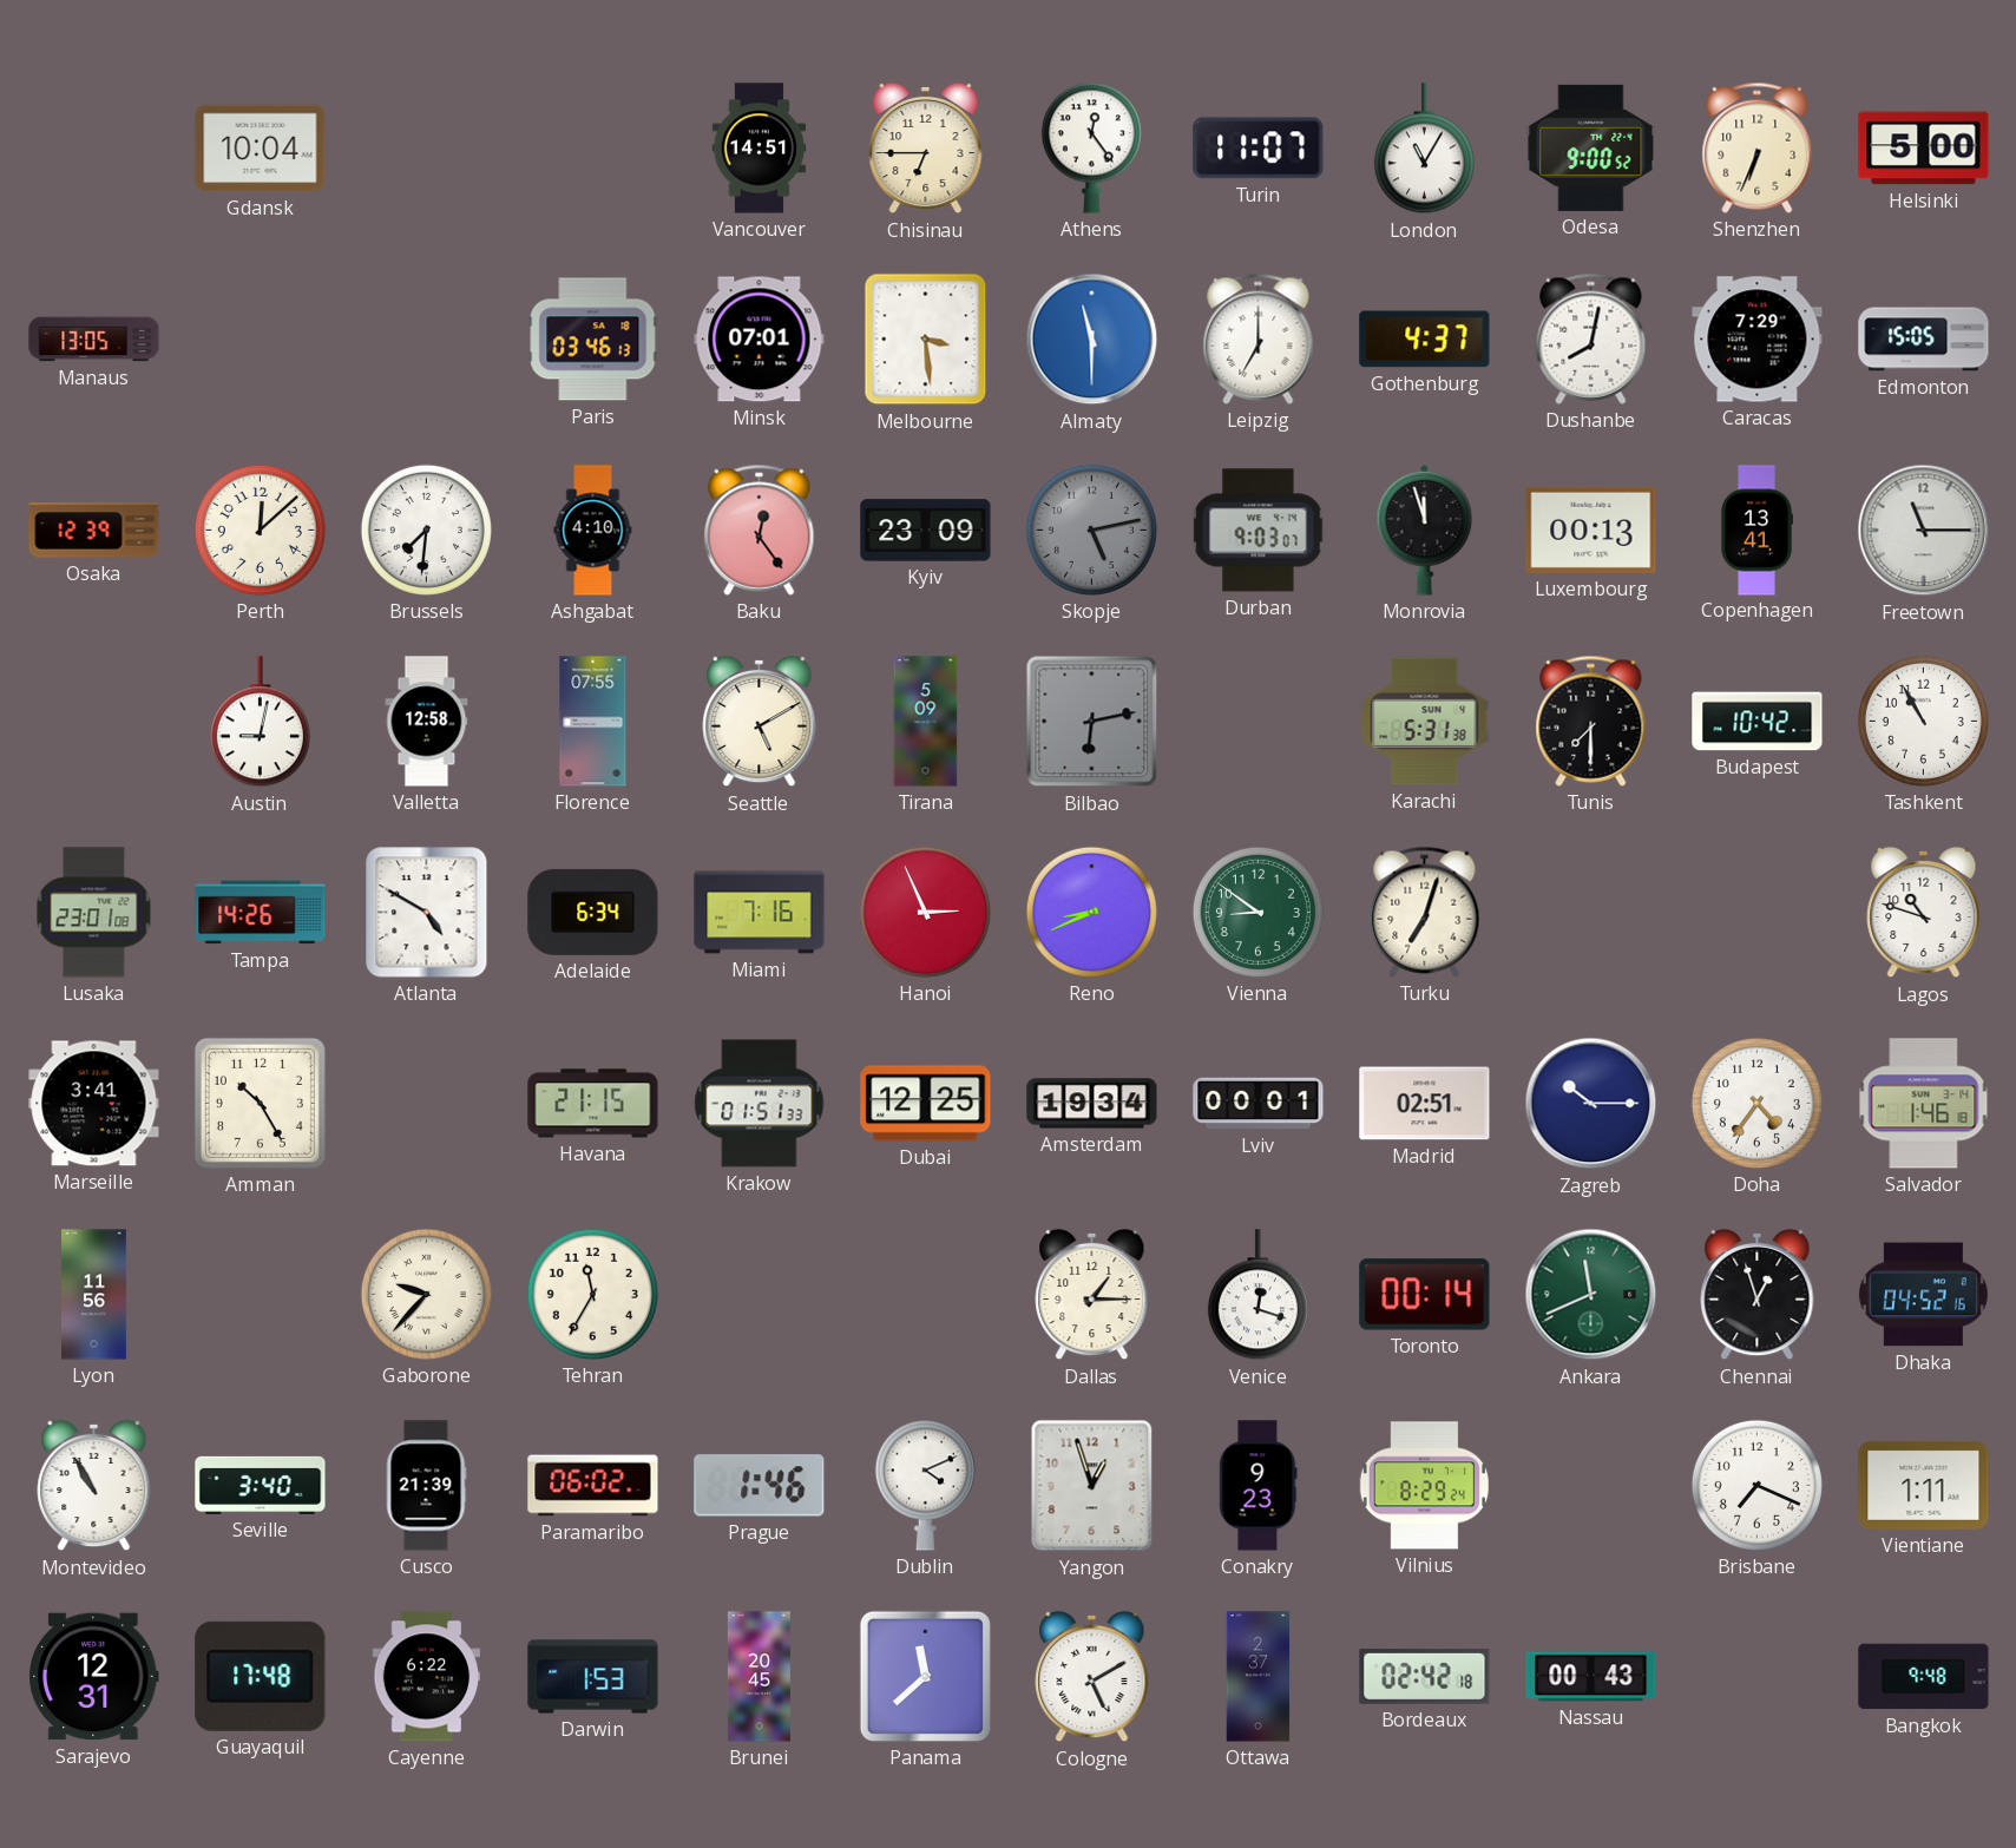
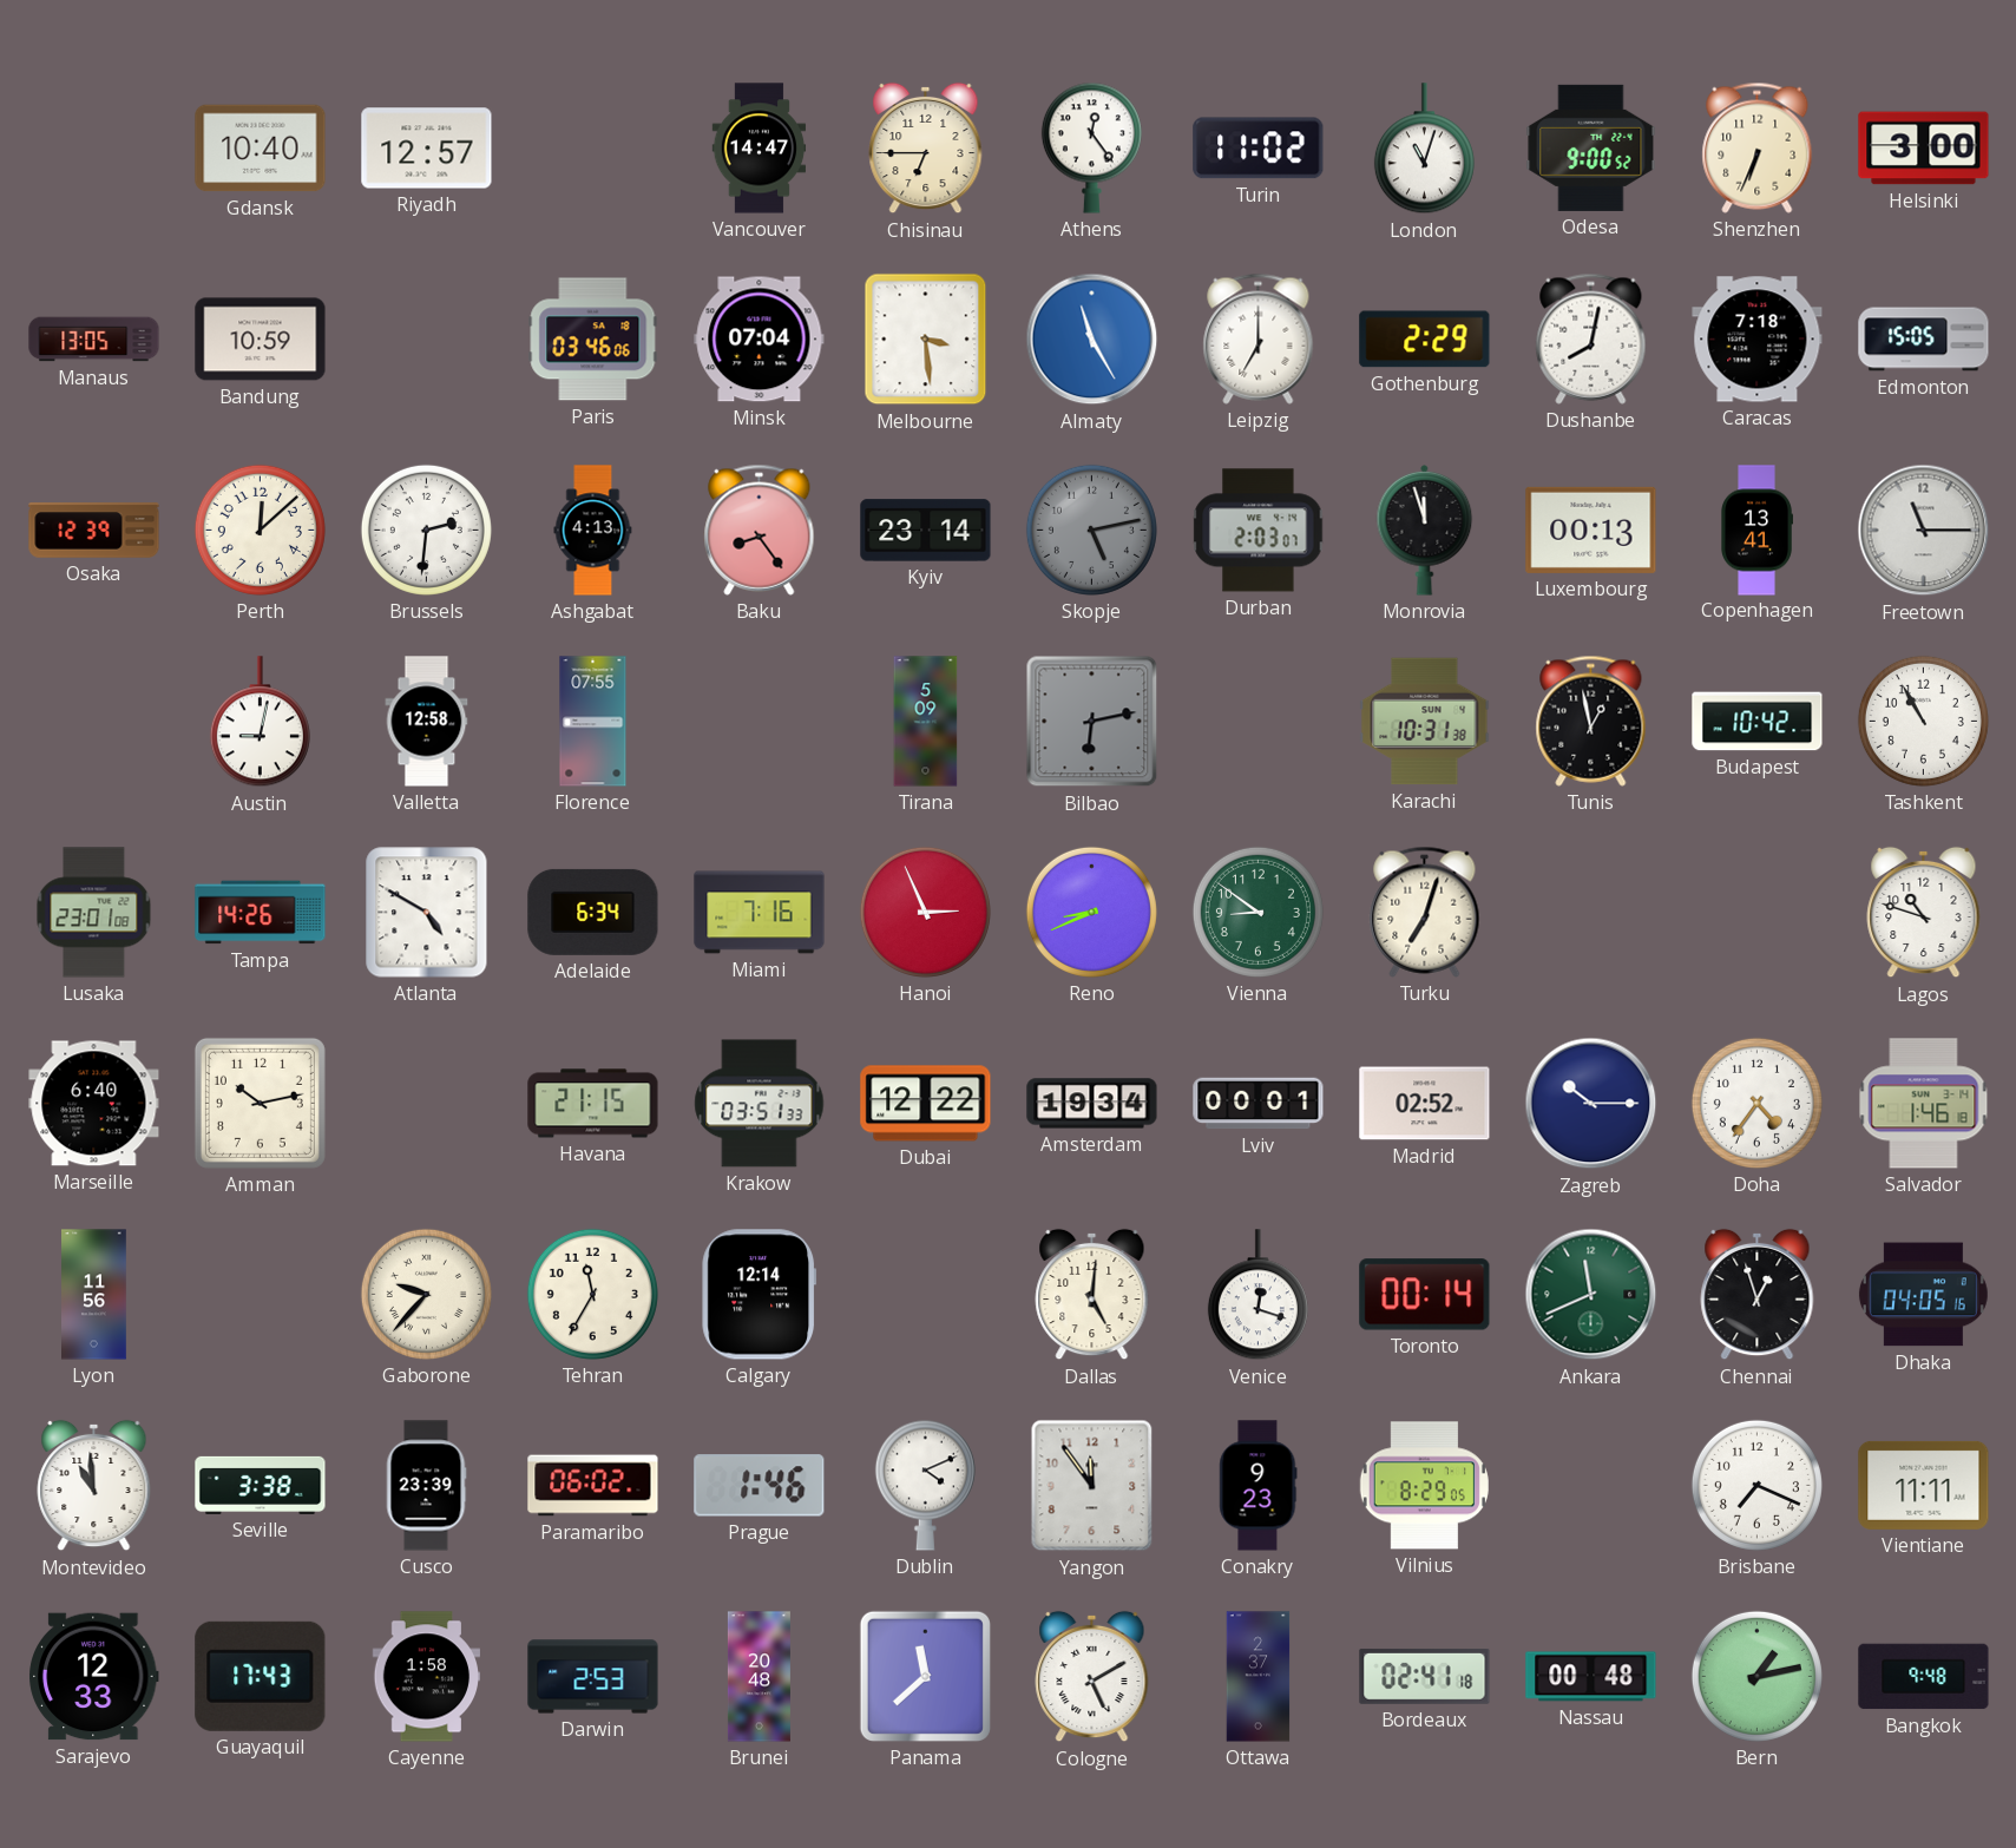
Gdansk: 10:04 -> 10:40 (261, 149)
Riyadh: none -> 12:57 (427, 149)
Vancouver: 14:51 -> 14:47 (760, 149)
Turin: 11:07 -> 11:02 (1259, 149)
London: 11:05 -> 11:03 (1424, 149)
Helsinki: 5:00 -> 3:00 (1924, 149)
Bandung: none -> 10:59 (261, 340)
Paris: 03:46:13 -> 03:46:06 (593, 340)
Minsk: 07:01 -> 07:04 (760, 340)
Almaty: 11:30 -> 11:25 (1092, 340)
Gothenburg: 4:37 -> 2:29 (1425, 340)
Caracas: 7:29 -> 7:18 (1758, 340)
Brussels: 7:31 -> 2:31 (426, 530)
Ashgabat: 4:10 -> 4:13 (593, 531)
Baku: 12:24 -> 8:24 (760, 530)
Kyiv: 23:09 -> 23:14 (926, 531)
Durban: 9:03 -> 2:03 (1259, 531)
Seattle: 5:10 -> none (760, 722)
Karachi: 5:31 -> 10:31 (1425, 722)
Tunis: 7:30 -> 12:58 (1591, 721)
Marseille: 3:41 -> 6:40 (94, 1104)
Amman: 10:25 -> 10:13 (260, 1103)
Krakow: 01:51 -> 03:51 (760, 1104)
Dubai: 12:25 -> 12:22 (926, 1104)
Madrid: 02:51 -> 02:52 (1425, 1104)
Calgary: none -> 12:14 (760, 1295)
Dallas: 1:15 -> 5:01 (1092, 1295)
Dhaka: 04:52 -> 04:05 (1923, 1295)
Montevideo: 10:55 -> 10:59 (94, 1486)
Seville: 3:40 -> 3:38 (261, 1485)
Cusco: 21:39 -> 23:39 (426, 1486)
Yangon: 12:57 -> 11:54 (1092, 1486)
Vilnius: 8:29:24 -> 8:29:05 (1424, 1486)
Vientiane: 1:11 -> 11:11 (1924, 1485)
Sarajevo: 12:31 -> 12:33 (94, 1677)
Guayaquil: 17:48 -> 17:43 (261, 1676)
Cayenne: 6:22 -> 1:58 (426, 1677)
Darwin: 1:53 -> 2:53 (593, 1677)
Brunei: 20:45 -> 20:48 (759, 1677)
Bordeaux: 02:42 -> 02:41 (1425, 1676)
Nassau: 00:43 -> 00:48 (1591, 1677)
Bern: none -> 1:13 (1756, 1676)
